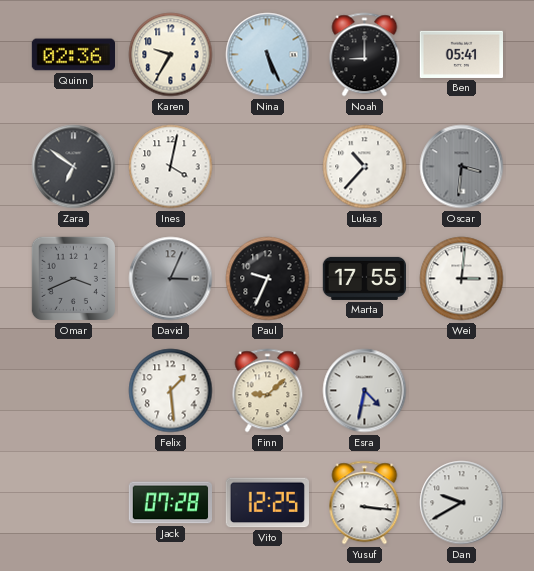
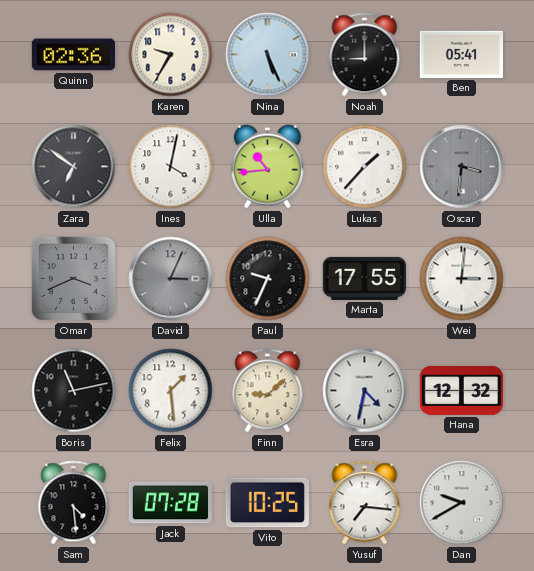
Ulla: none -> 10:44 (267, 167)
Lukas: 10:37 -> 1:37 (365, 167)
Boris: none -> 11:13 (74, 391)
Hana: none -> 12:32 (462, 390)
Sam: none -> 4:29 (74, 503)
Vito: 12:25 -> 10:25 (267, 503)
Yusuf: 3:16 -> 7:16 (365, 503)
